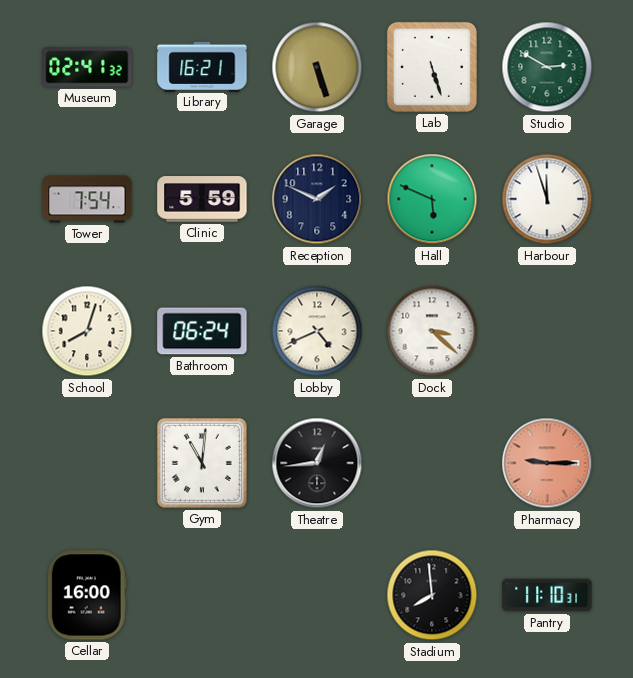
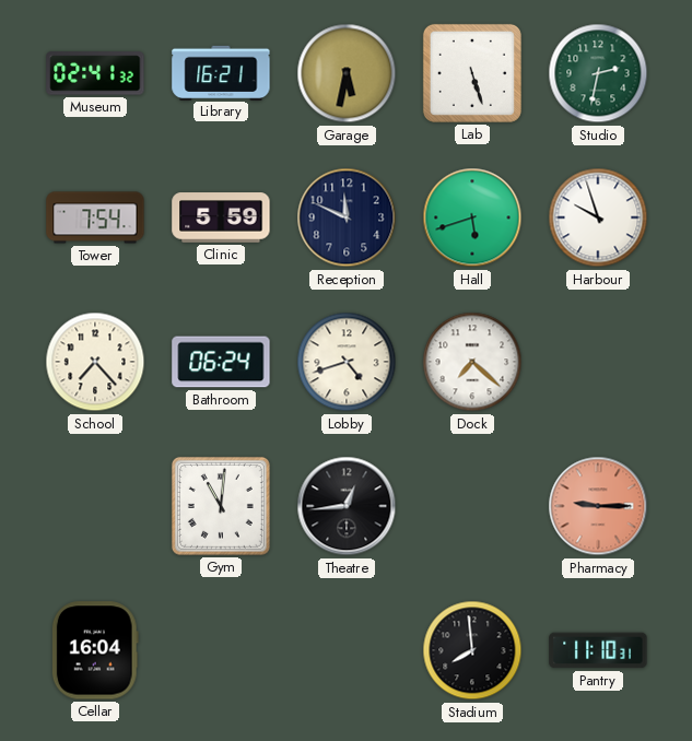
Garage: 5:27 -> 5:32 (347, 73)
Studio: 2:50 -> 2:32 (598, 73)
Reception: 1:49 -> 11:49 (347, 217)
Hall: 5:49 -> 5:42 (472, 217)
Harbour: 11:57 -> 9:57 (598, 217)
School: 8:03 -> 7:23 (95, 362)
Lobby: 4:41 -> 4:42 (347, 362)
Dock: 3:22 -> 7:22 (472, 362)
Cellar: 16:00 -> 16:04 (95, 650)
